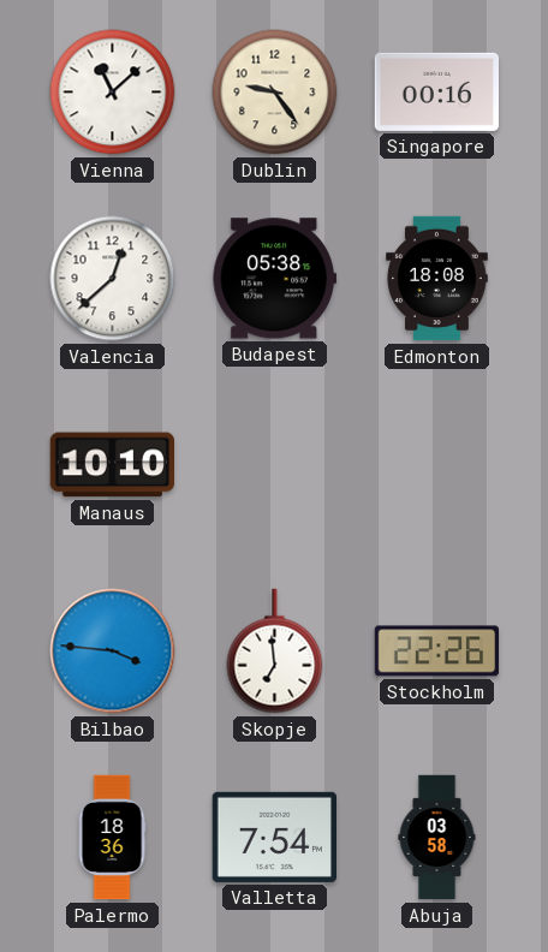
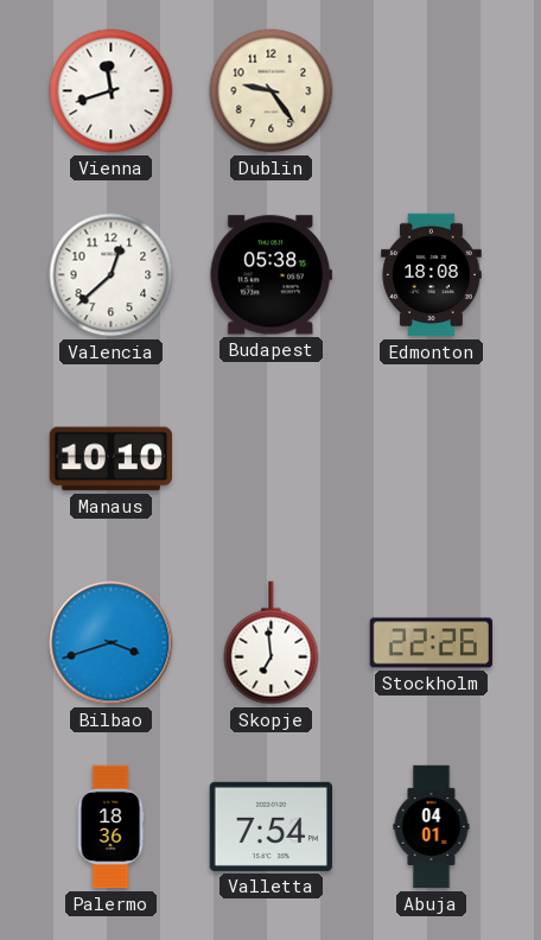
Vienna: 11:08 -> 11:42 (112, 91)
Singapore: 00:16 -> none (436, 91)
Bilbao: 3:46 -> 3:42 (112, 643)
Abuja: 03:58 -> 04:01 (432, 827)
